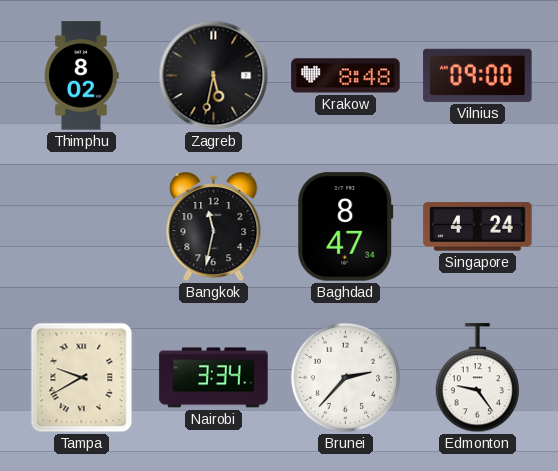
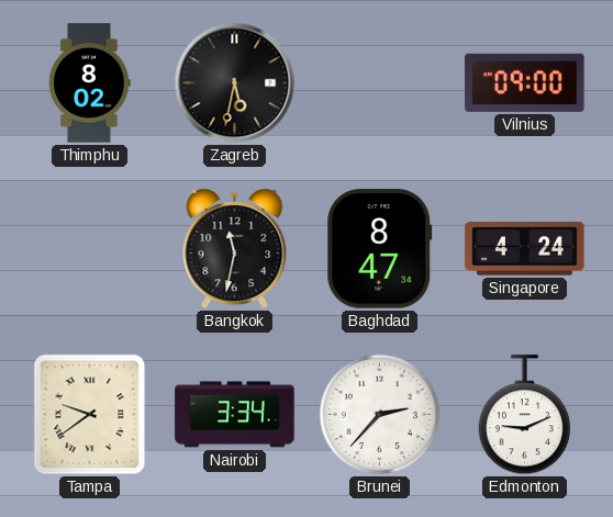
Krakow: 8:48 -> none (346, 76)
Tampa: 9:40 -> 9:39 (90, 415)
Edmonton: 9:24 -> 9:11 (524, 415)
